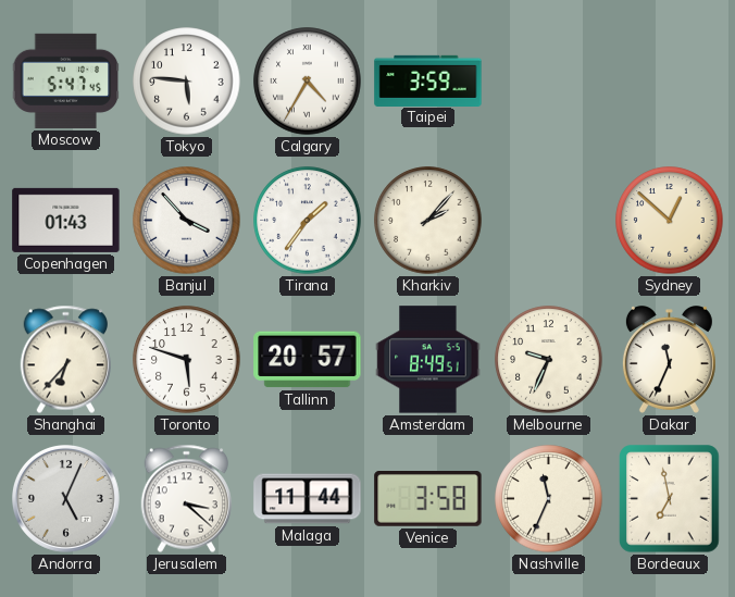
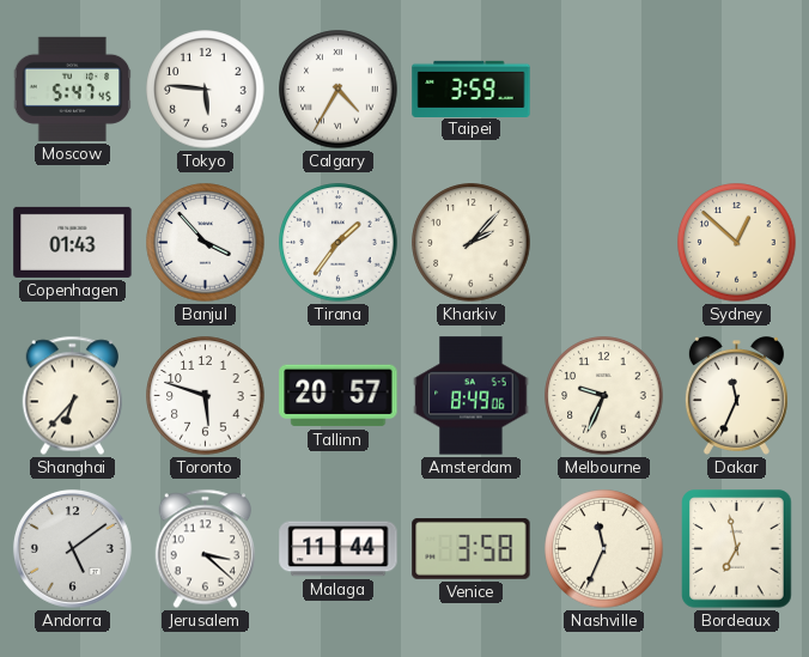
Amsterdam: 8:49:51 -> 8:49:06 (472, 396)
Andorra: 5:04 -> 5:09 (73, 549)
